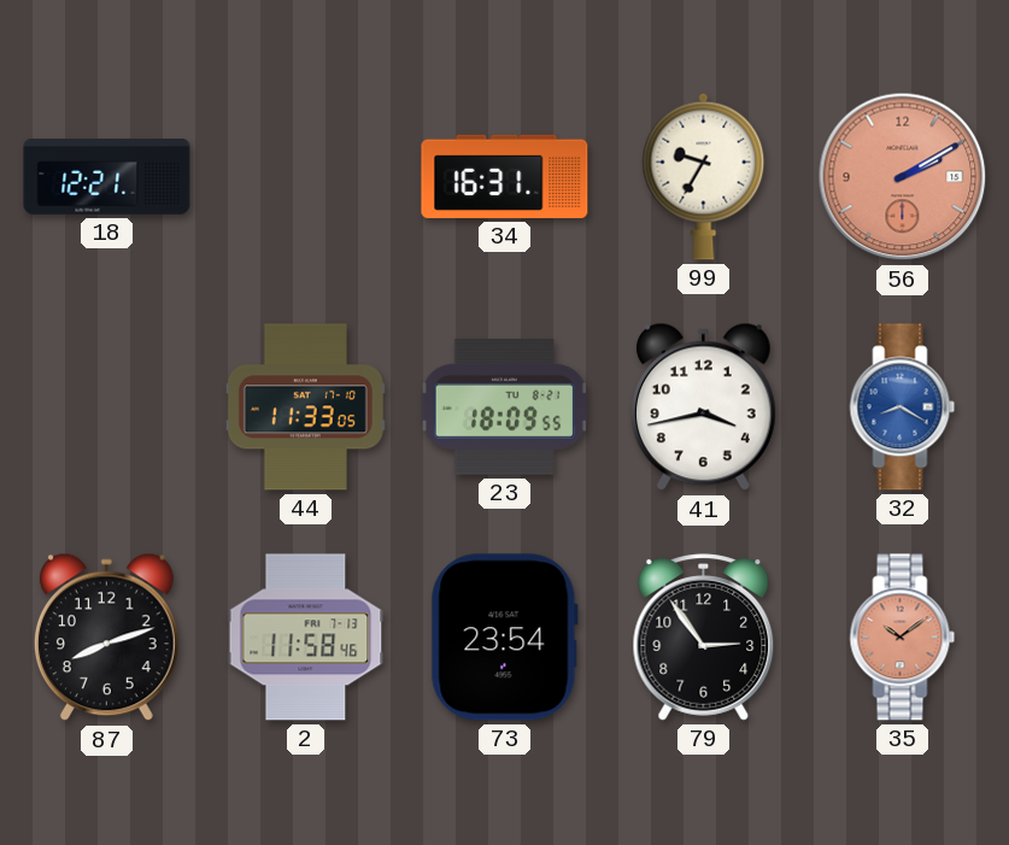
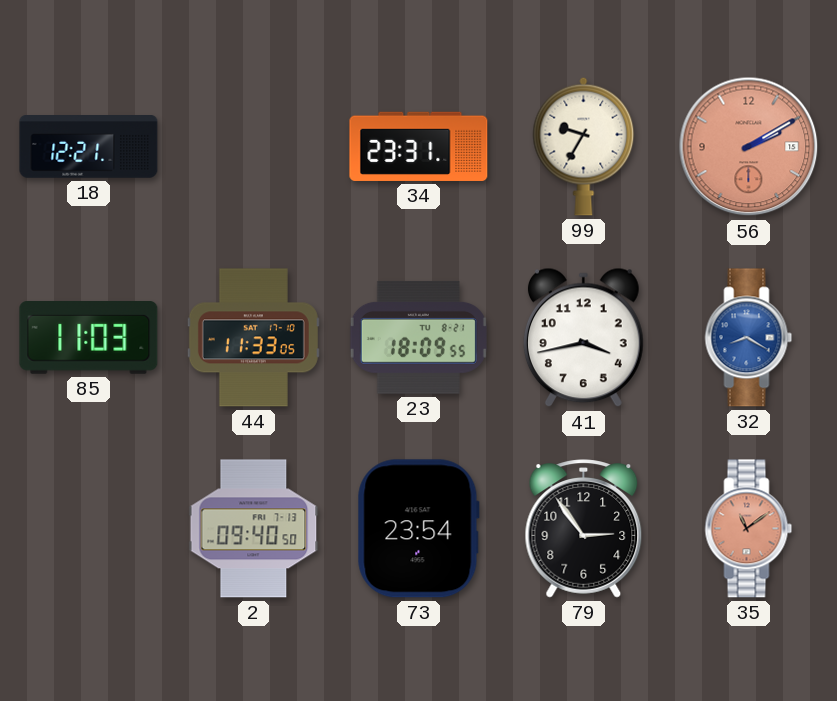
34: 16:31 -> 23:31 (419, 146)
85: none -> 11:03 (89, 338)
87: 8:12 -> none (106, 638)
2: 11:58 -> 09:40 (254, 529)
35: 10:09 -> 11:09 (749, 529)
